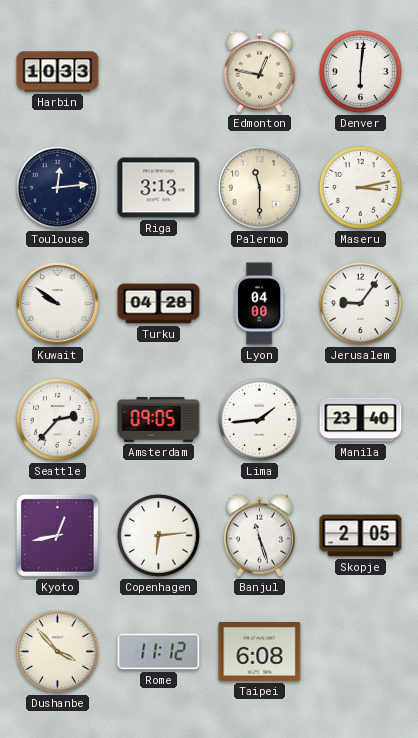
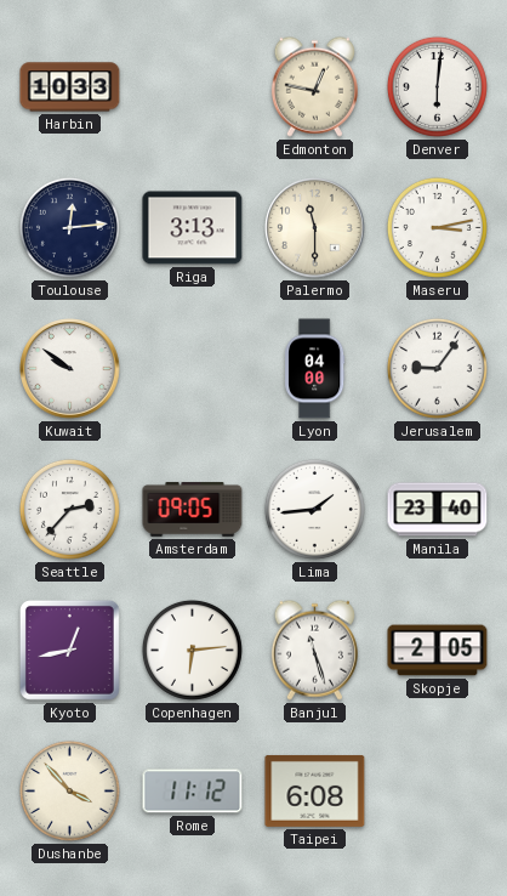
Turku: 04:28 -> none (159, 304)
